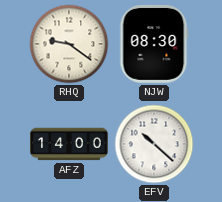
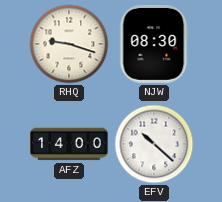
RHQ: 9:21 -> 9:18 (69, 44)
